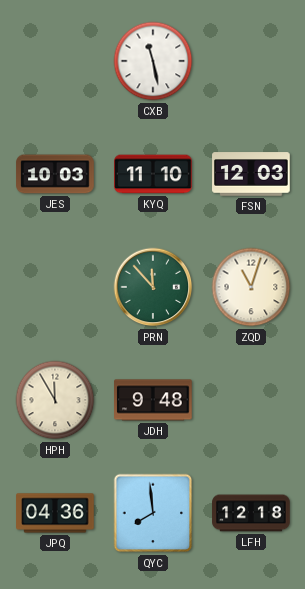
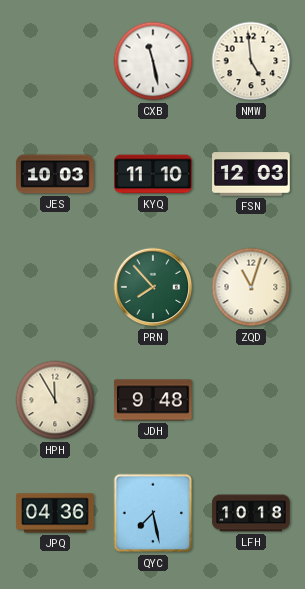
NMW: none -> 4:59 (251, 61)
PRN: 11:53 -> 7:53 (153, 287)
QYC: 7:59 -> 7:28 (153, 513)
LFH: 12:18 -> 10:18 (251, 513)
